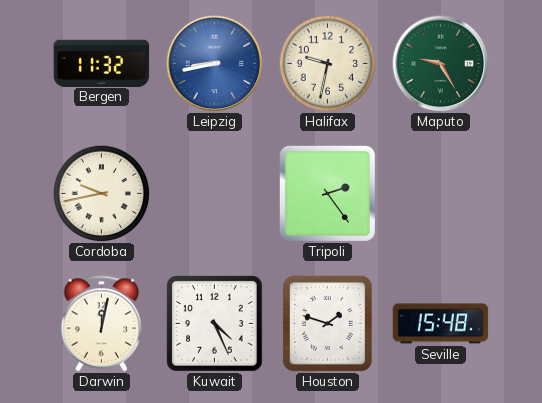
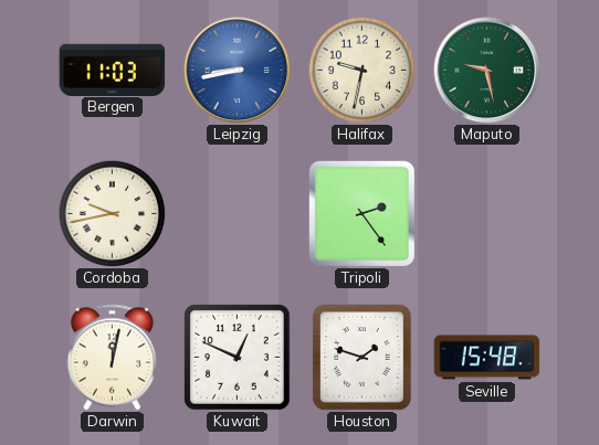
Bergen: 11:32 -> 11:03 (113, 70)
Maputo: 9:25 -> 9:28 (487, 71)
Kuwait: 4:26 -> 12:49 (238, 358)
